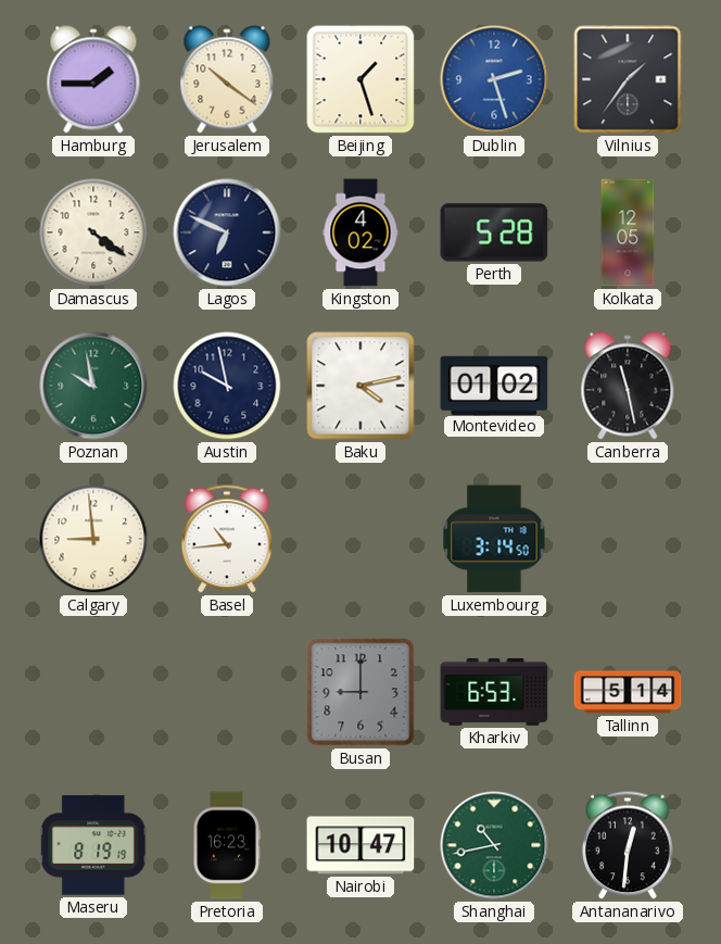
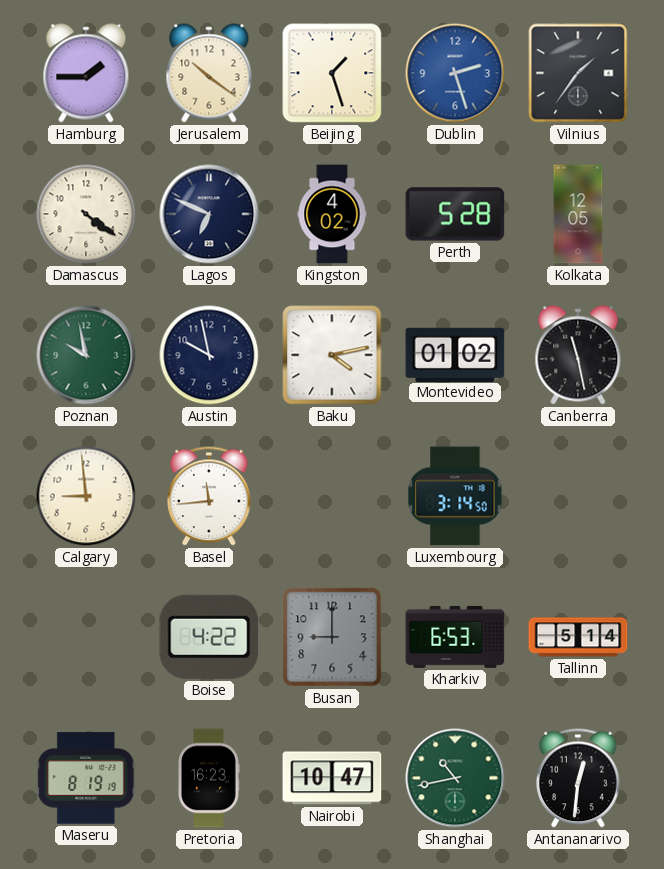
Basel: 10:44 -> 11:44 (209, 496)
Boise: none -> 4:22 (209, 637)
